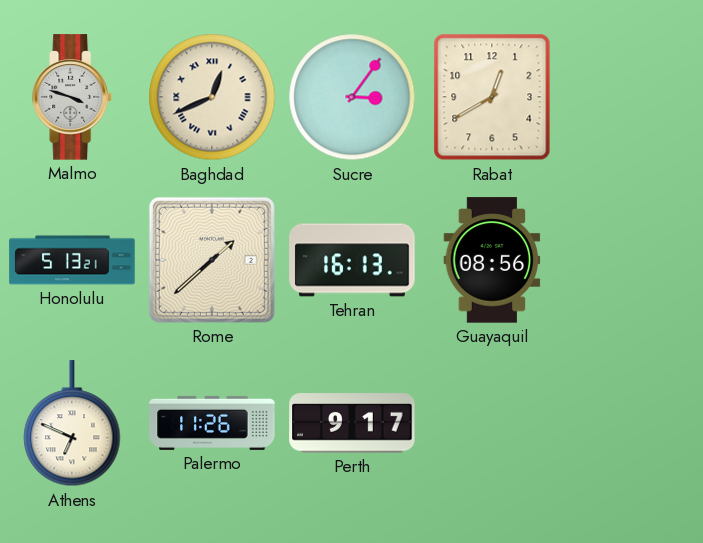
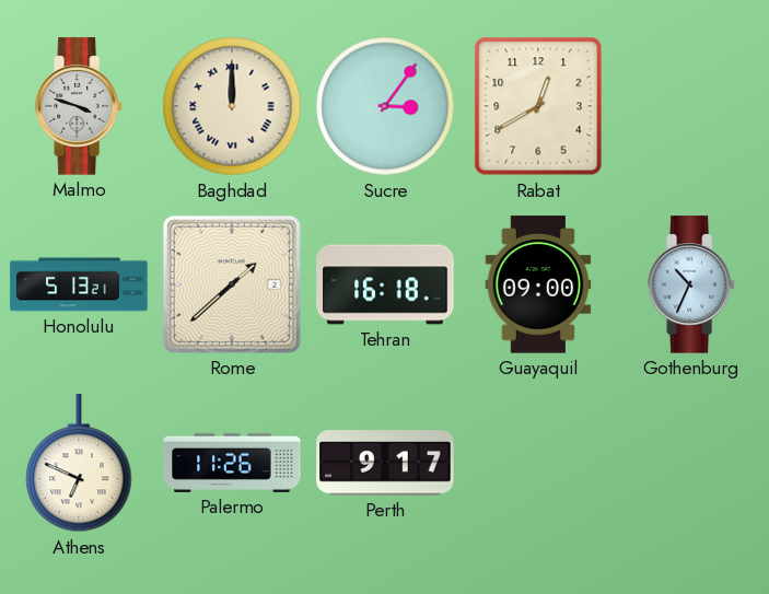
Baghdad: 12:41 -> 12:00 (232, 106)
Tehran: 16:13 -> 16:18 (385, 284)
Guayaquil: 08:56 -> 09:00 (538, 284)
Gothenburg: none -> 10:34 (691, 284)
